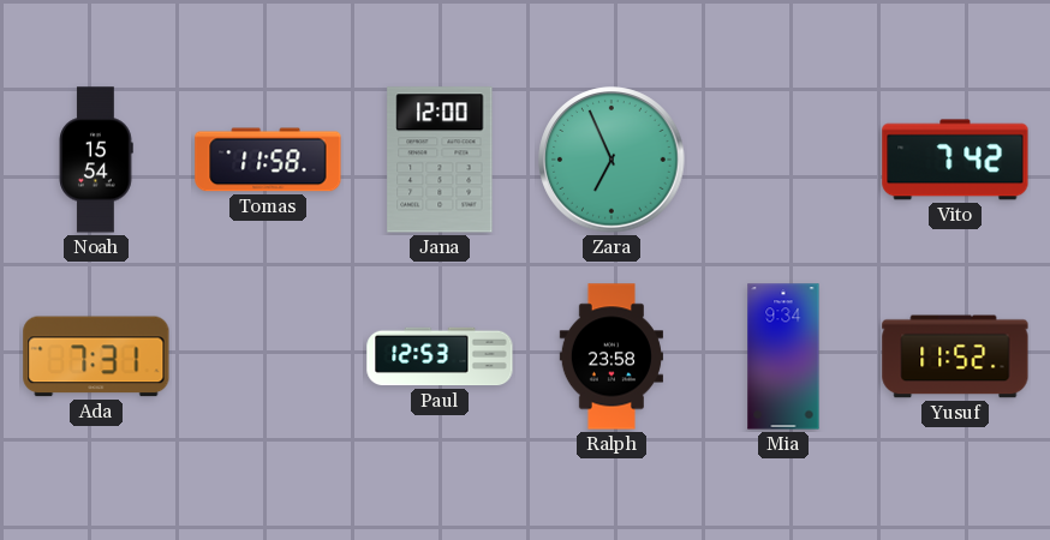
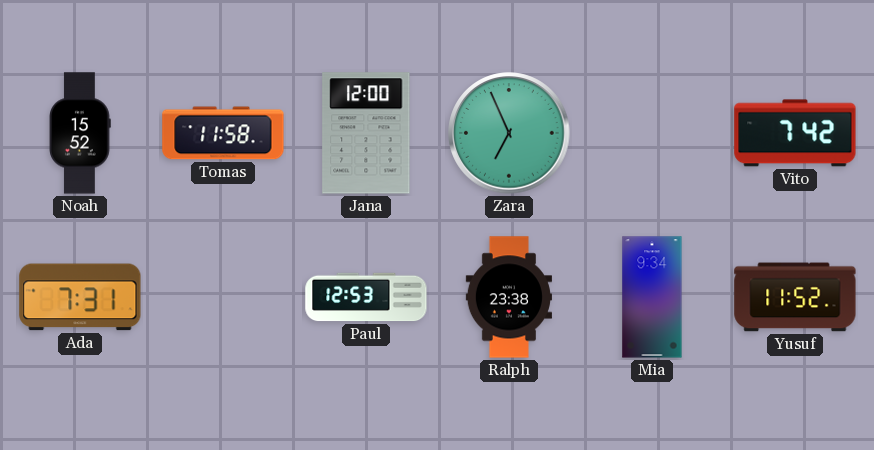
Noah: 15:54 -> 15:52 (80, 133)
Ralph: 23:58 -> 23:38 (509, 297)
